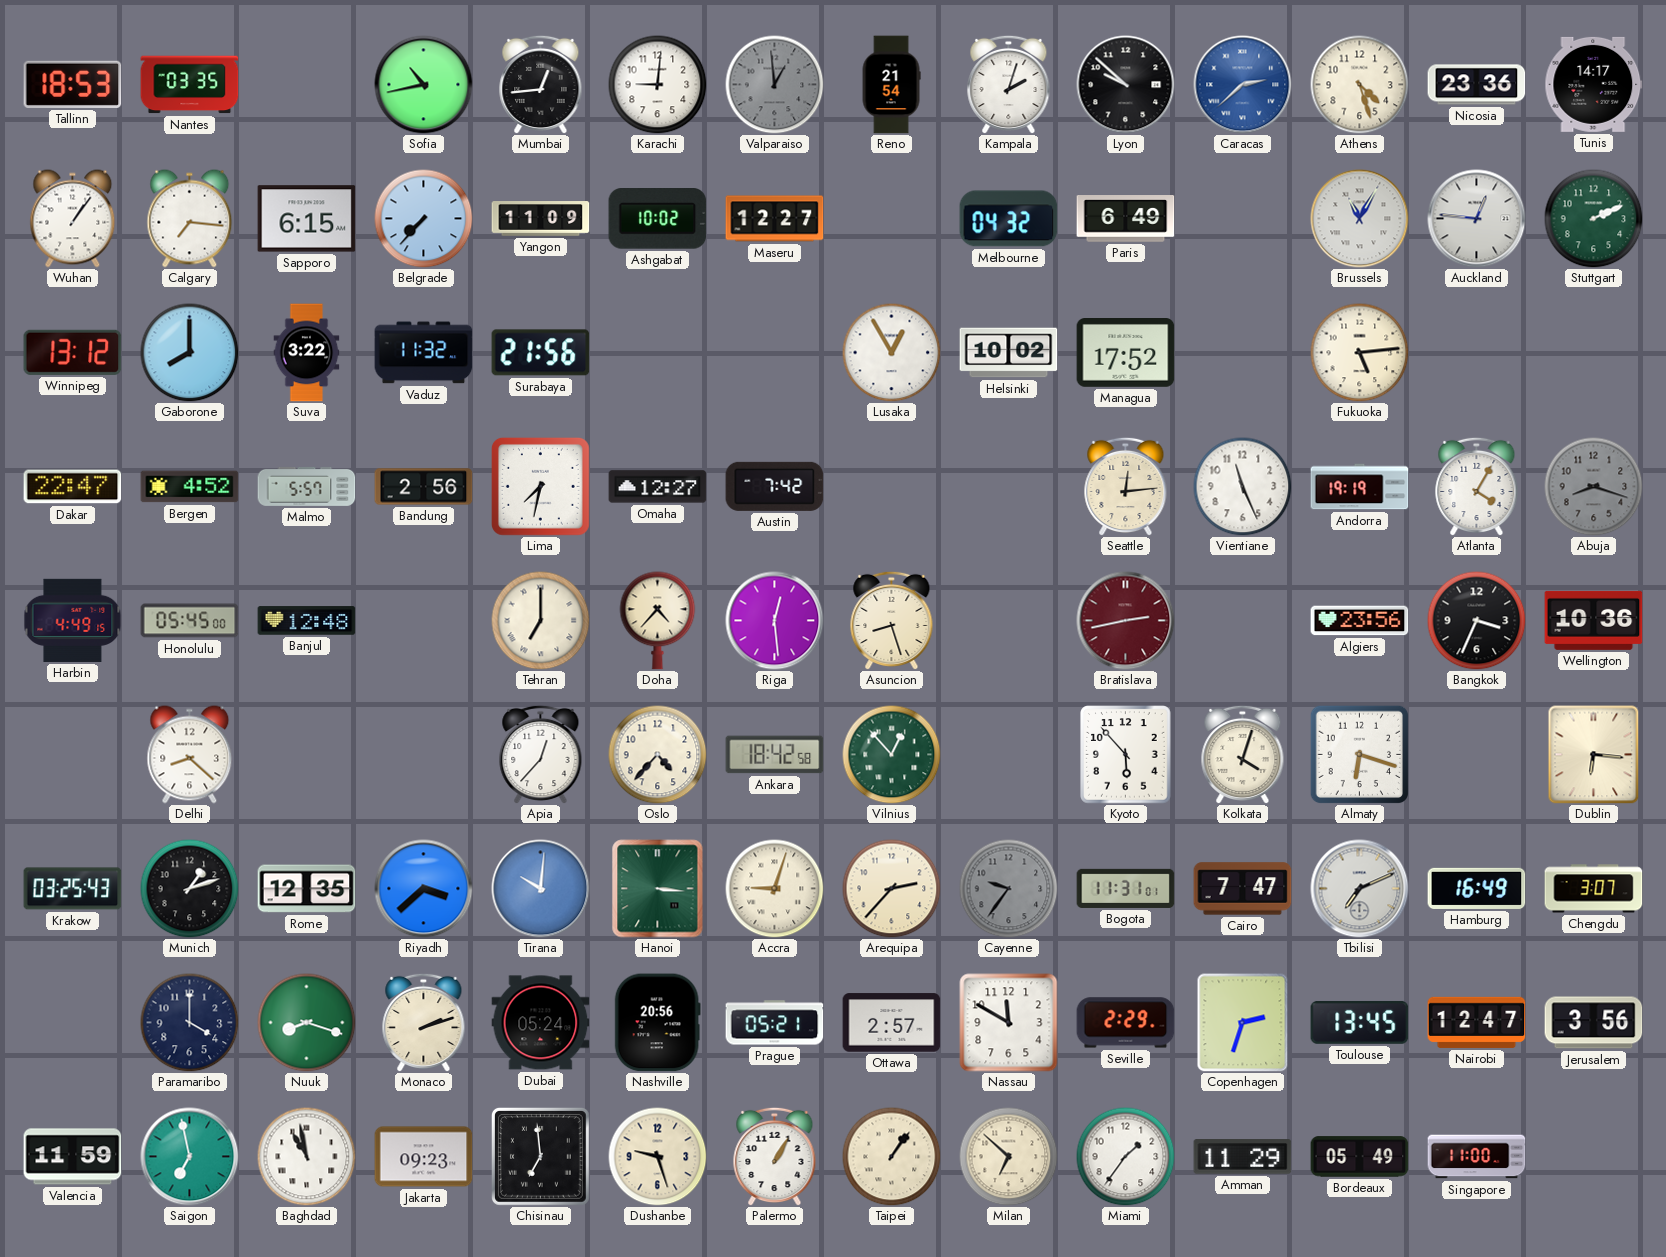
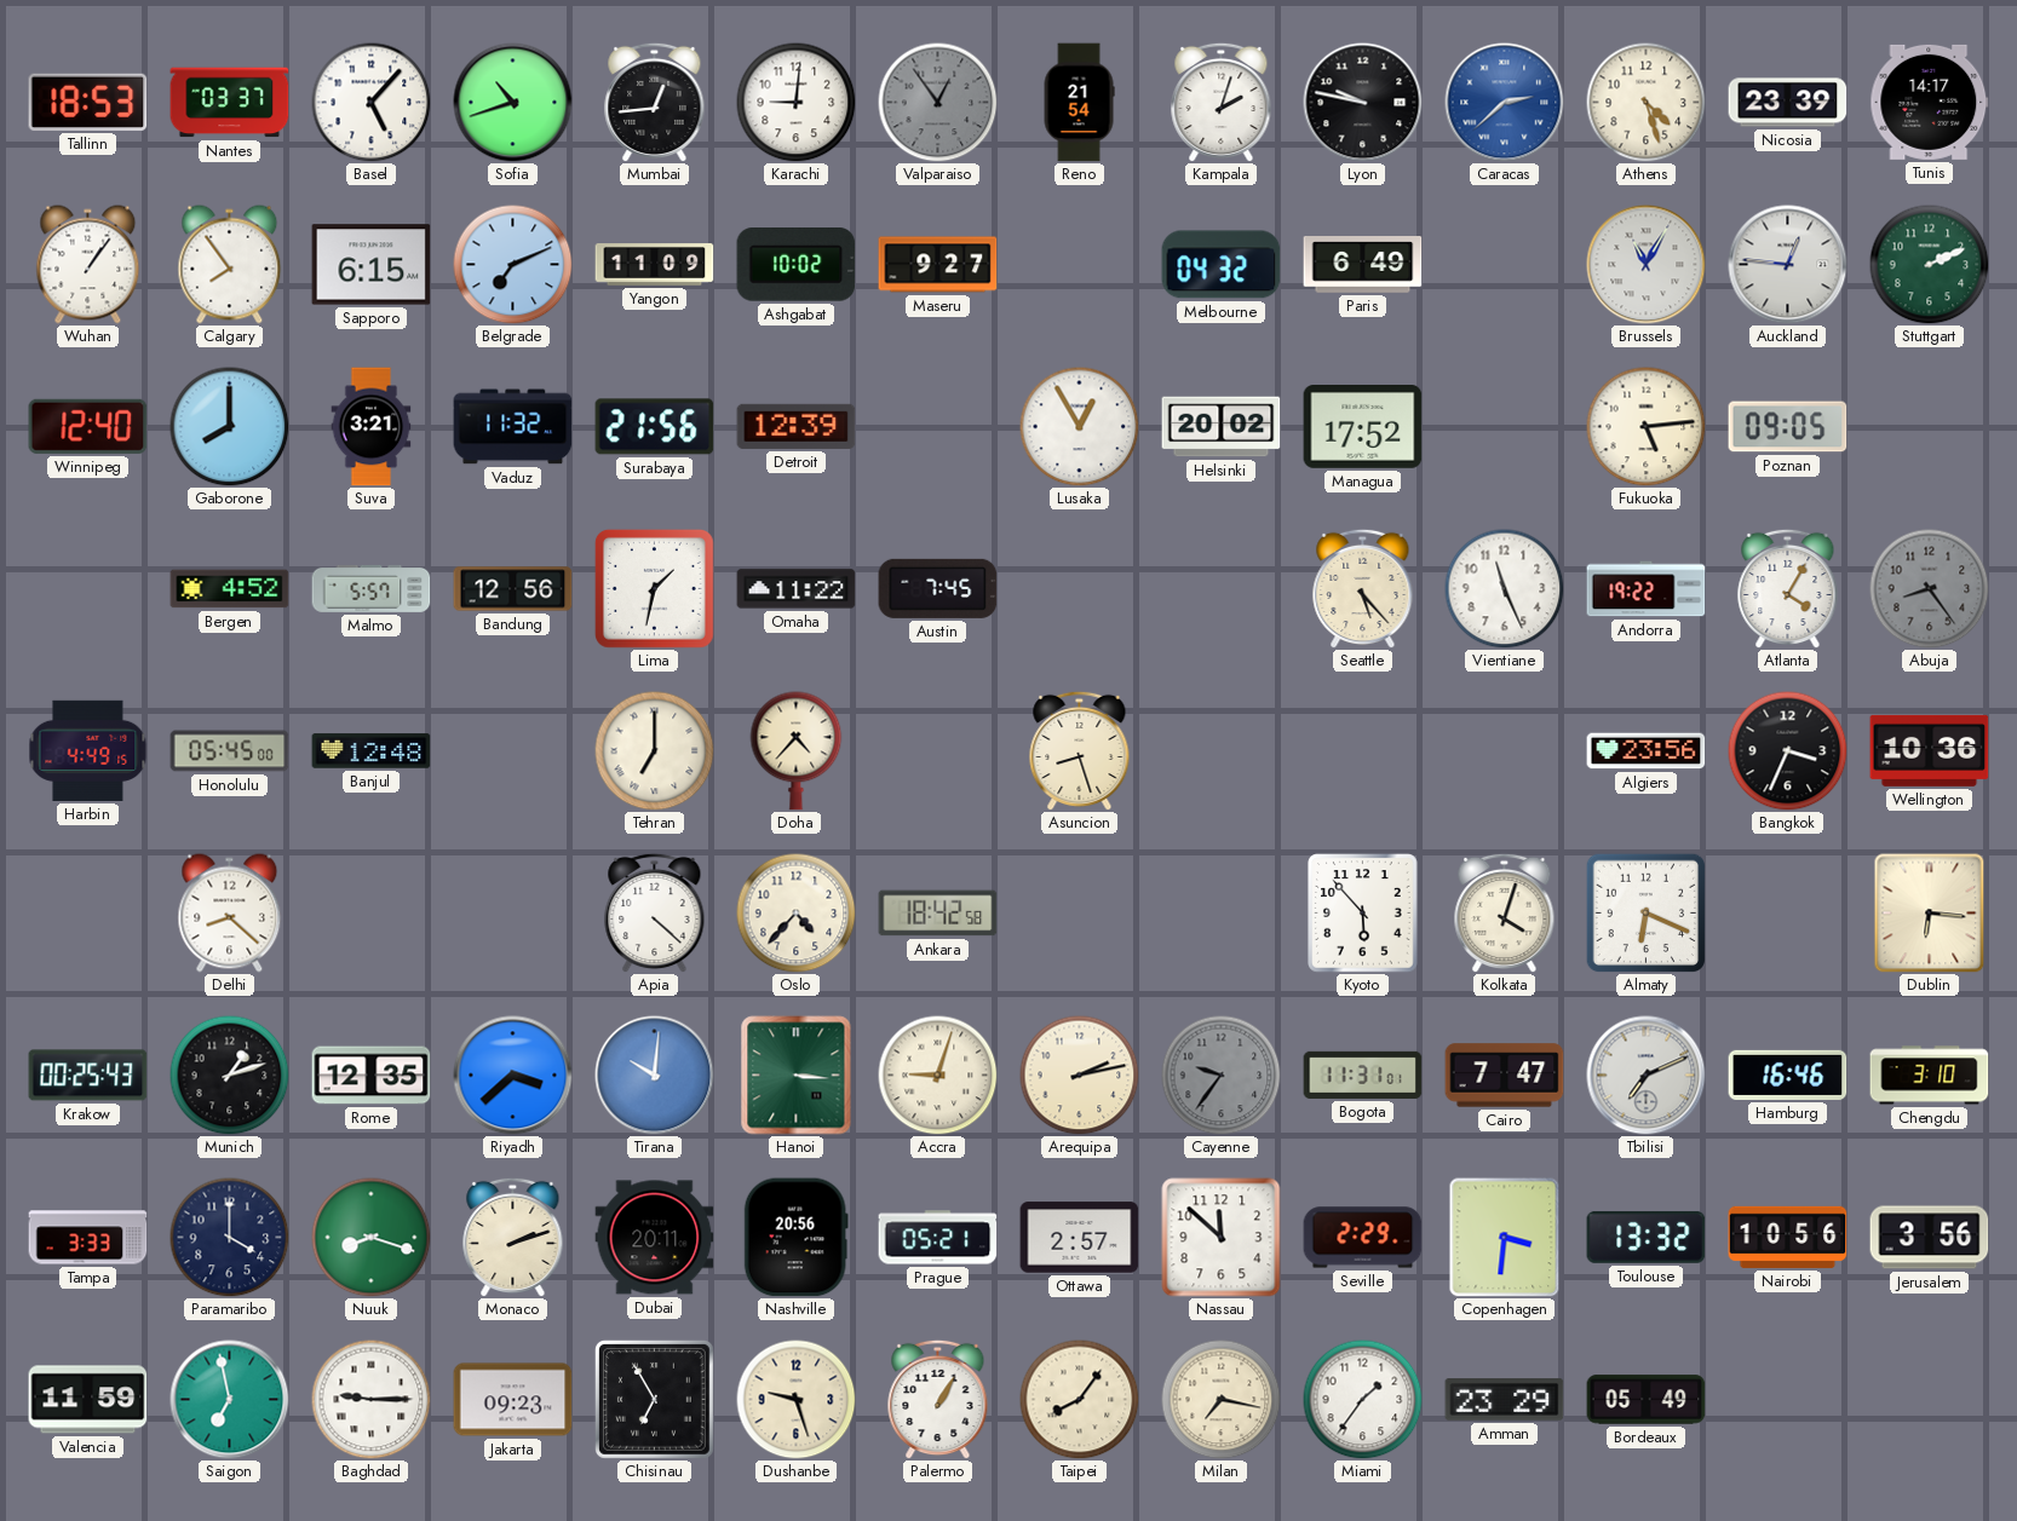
Nantes: 03:35 -> 03:37 (230, 103)
Basel: none -> 5:07 (372, 103)
Sofia: 10:43 -> 10:42 (513, 103)
Valparaiso: 12:59 -> 12:54 (938, 103)
Lyon: 9:52 -> 9:47 (1363, 103)
Nicosia: 23:36 -> 23:39 (1788, 103)
Calgary: 7:16 -> 7:54 (230, 265)
Belgrade: 7:37 -> 7:11 (513, 265)
Maseru: 12:27 -> 9:27 (938, 265)
Winnipeg: 13:12 -> 12:40 (88, 426)
Suva: 3:22 -> 3:21 (372, 427)
Detroit: none -> 12:39 (797, 426)
Helsinki: 10:02 -> 20:02 (1222, 427)
Poznan: none -> 09:05 (1788, 427)
Dakar: 22:47 -> none (73, 487)
Bandung: 2:56 -> 12:56 (513, 589)
Lima: 7:32 -> 1:32 (655, 589)
Omaha: 12:27 -> 11:22 (797, 589)
Austin: 7:42 -> 7:45 (938, 588)
Seattle: 12:14 -> 5:23 (1363, 588)
Andorra: 19:19 -> 19:22 (1647, 589)
Abuja: 8:18 -> 8:24 (1930, 589)
Riga: 12:29 -> none (775, 621)
Bratislava: 2:43 -> none (1126, 621)
Apia: 12:37 -> 4:22 (655, 912)
Vilnius: 12:53 -> none (892, 755)
Almaty: 6:18 -> 6:19 (1645, 912)
Krakow: 03:25 -> 00:25 (88, 1076)
Arequipa: 2:37 -> 2:13 (1080, 1076)
Hamburg: 16:49 -> 16:46 (1788, 1075)
Chengdu: 3:07 -> 3:10 (1930, 1076)
Tampa: none -> 3:33 (88, 1238)
Dubai: 05:24 -> 20:11 (655, 1238)
Nassau: 11:50 -> 11:52 (1222, 1238)
Copenhagen: 2:33 -> 3:31 (1505, 1238)
Toulouse: 13:45 -> 13:32 (1647, 1237)
Nairobi: 12:47 -> 10:56 (1788, 1237)
Baghdad: 10:58 -> 9:15 (372, 1400)
Chisinau: 6:59 -> 6:55 (654, 1399)
Taipei: 1:06 -> 8:06 (1080, 1400)
Milan: 6:52 -> 7:17 (1222, 1400)
Amman: 11:29 -> 23:29 (1505, 1400)
Singapore: 11:00 -> none (1477, 1157)
